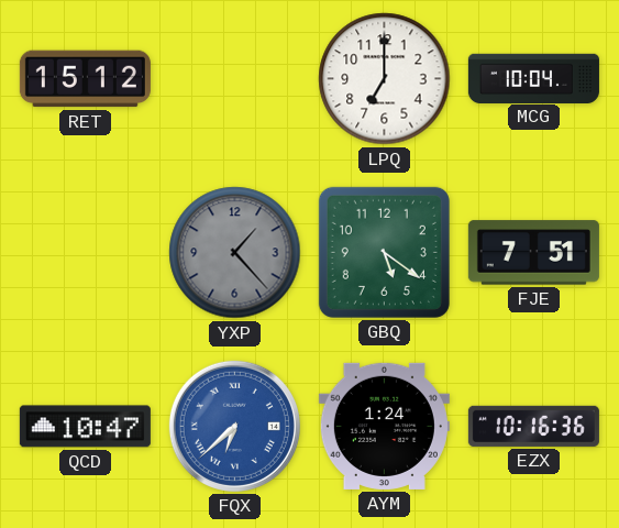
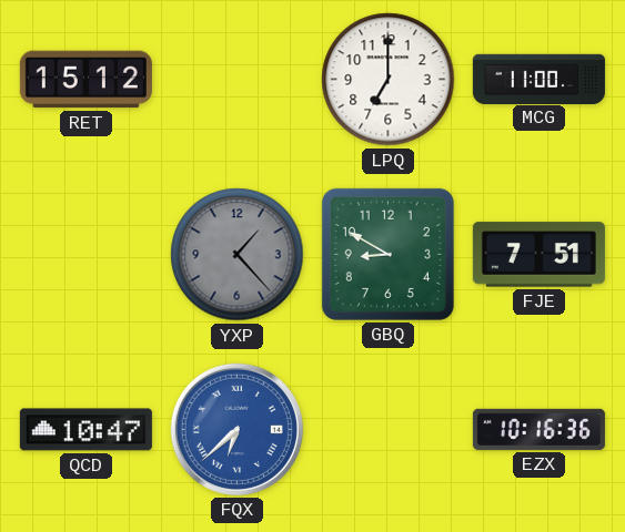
MCG: 10:04 -> 11:00 (538, 79)
GBQ: 5:21 -> 8:50 (387, 254)
AYM: 1:24 -> none (384, 426)
